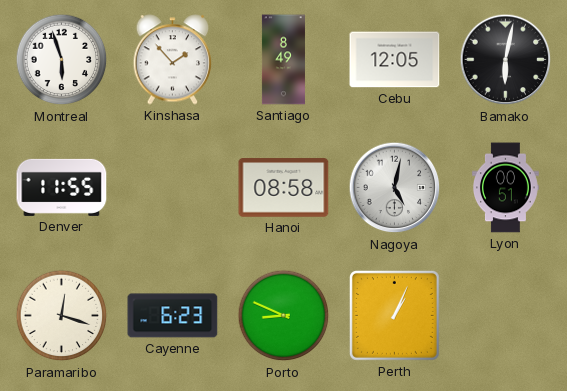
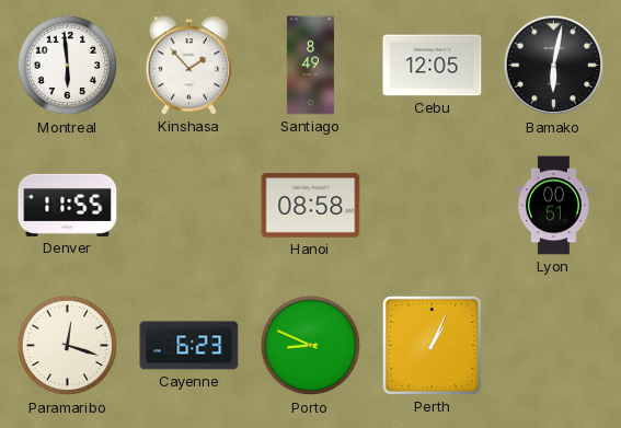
Montreal: 5:57 -> 5:59 (68, 66)
Nagoya: 5:02 -> none (395, 188)
